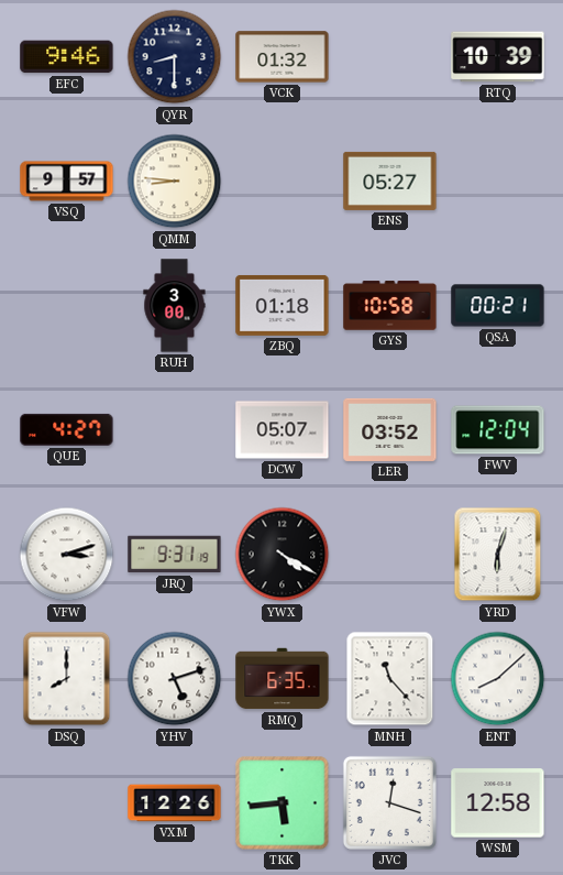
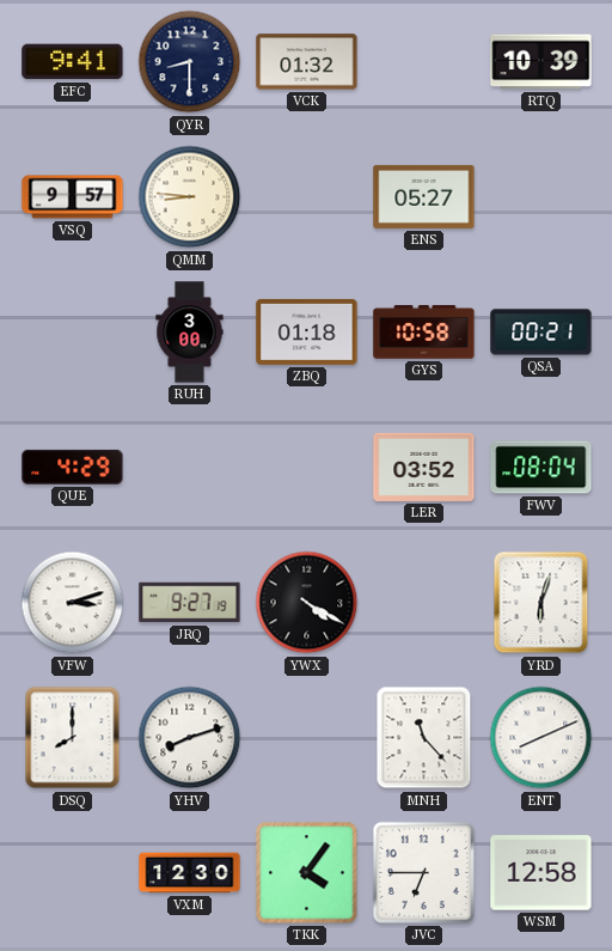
EFC: 9:46 -> 9:41 (73, 62)
QUE: 4:27 -> 4:29 (73, 467)
DCW: 05:07 -> none (283, 430)
FWV: 12:04 -> 08:04 (541, 468)
JRQ: 9:31 -> 9:27 (190, 603)
YHV: 5:12 -> 8:12 (190, 738)
RMQ: 6:35 -> none (283, 679)
ENT: 8:08 -> 8:11 (541, 738)
VXM: 12:26 -> 12:30 (190, 873)
TKK: 5:44 -> 4:06 (307, 873)
JVC: 12:18 -> 6:45 (423, 872)
